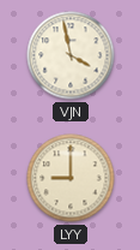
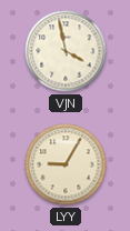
LYY: 9:00 -> 9:05 (66, 164)
